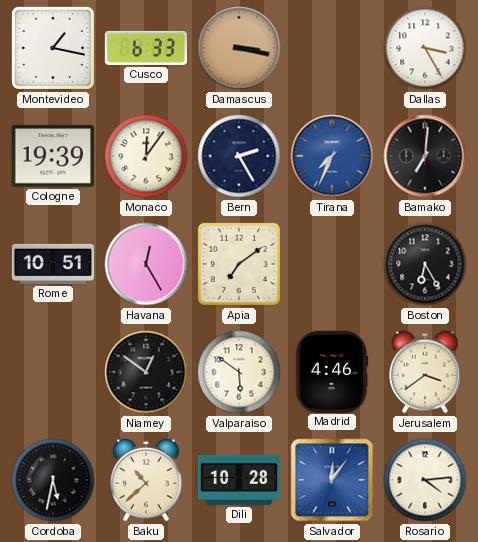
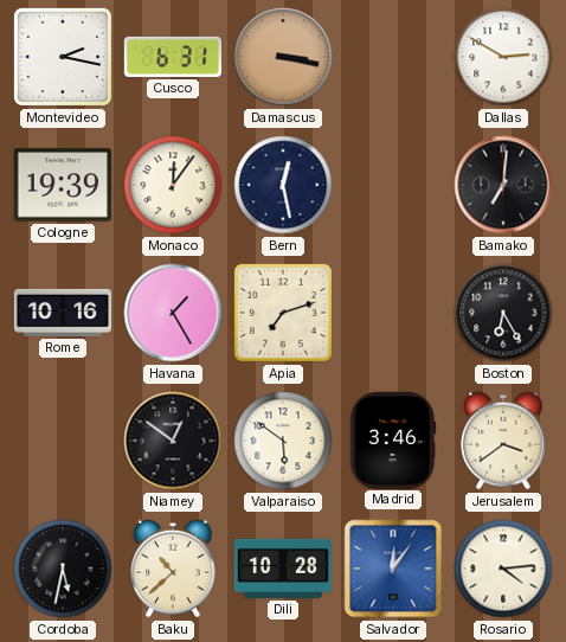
Montevideo: 1:17 -> 2:17 (63, 57)
Cusco: 6:33 -> 6:31 (172, 57)
Dallas: 3:25 -> 2:50 (503, 57)
Bern: 2:25 -> 12:28 (283, 185)
Tirana: 7:34 -> none (332, 156)
Rome: 10:51 -> 10:16 (62, 313)
Havana: 12:25 -> 1:25 (173, 313)
Apia: 7:09 -> 7:12 (283, 313)
Madrid: 4:46 -> 3:46 (393, 439)
